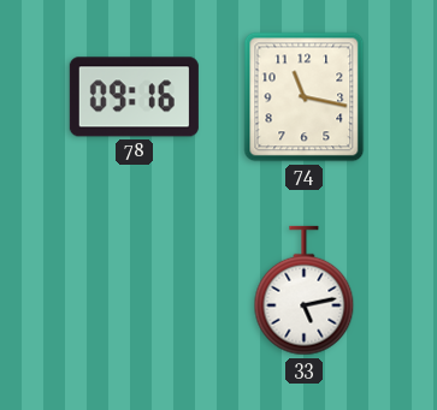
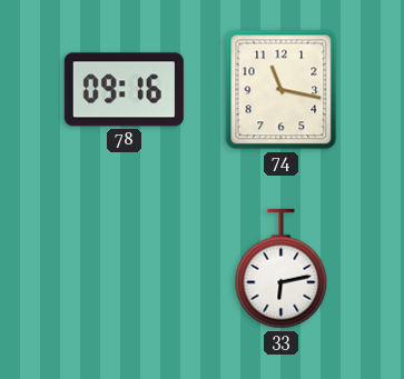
33: 5:13 -> 6:13 (282, 269)
